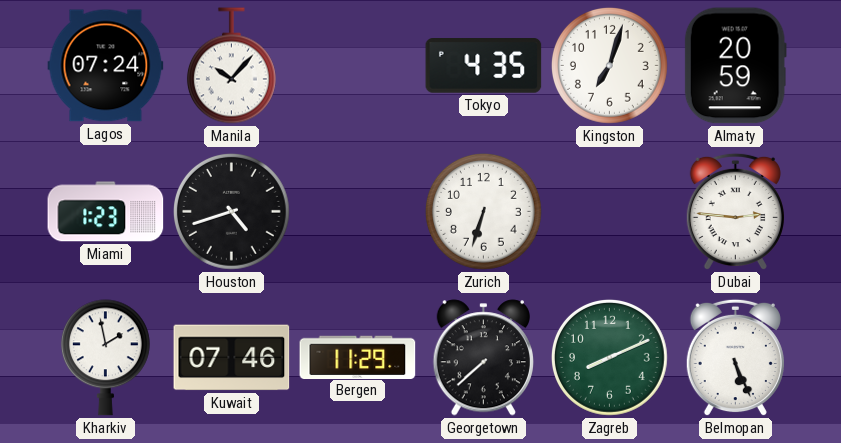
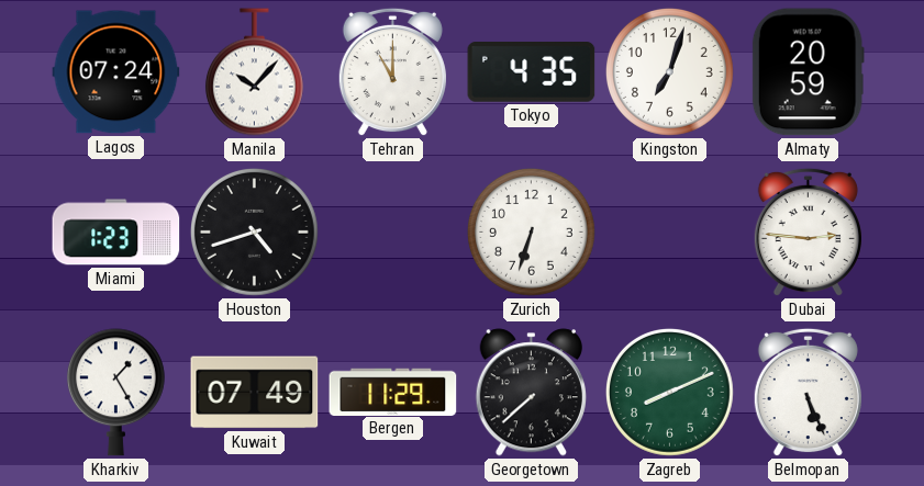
Tehran: none -> 11:00 (392, 72)
Kharkiv: 1:58 -> 1:25 (115, 393)
Kuwait: 07:46 -> 07:49 (255, 393)
